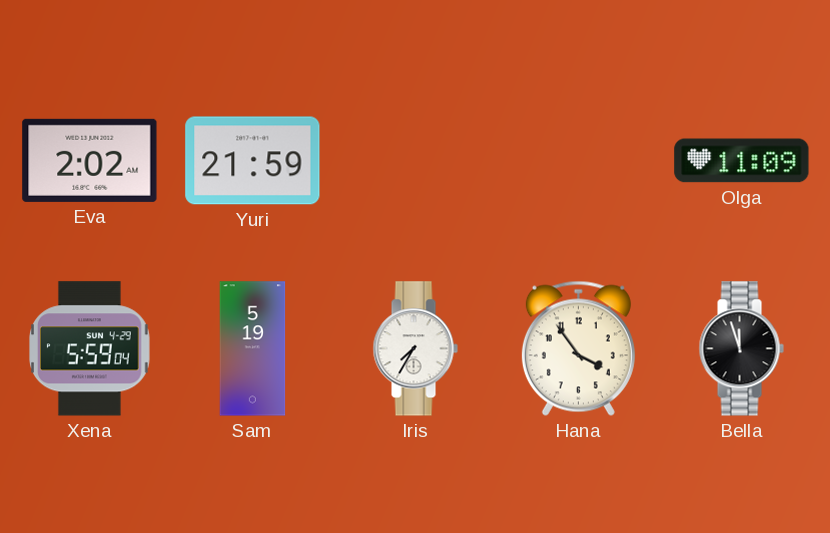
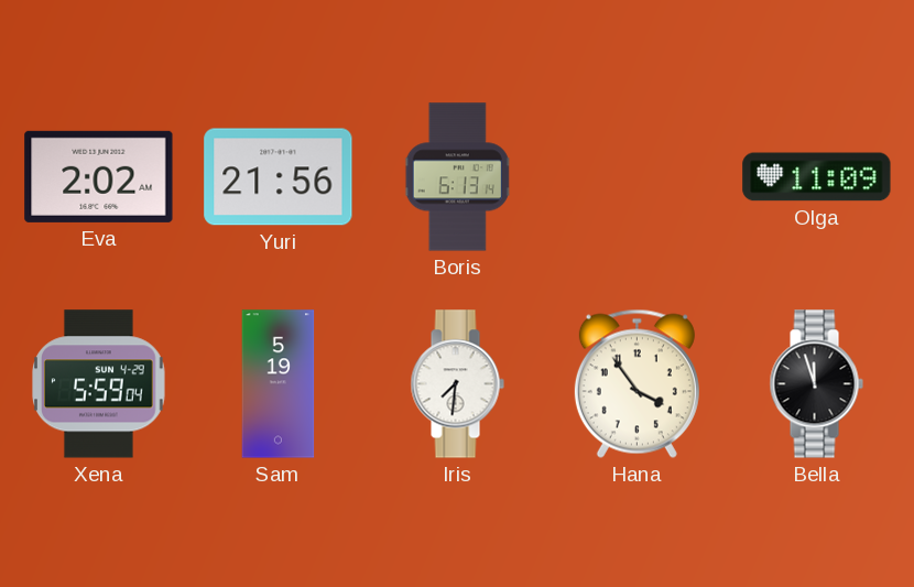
Yuri: 21:59 -> 21:56 (279, 177)
Boris: none -> 6:13 (458, 177)
Iris: 7:35 -> 7:31 (457, 384)
